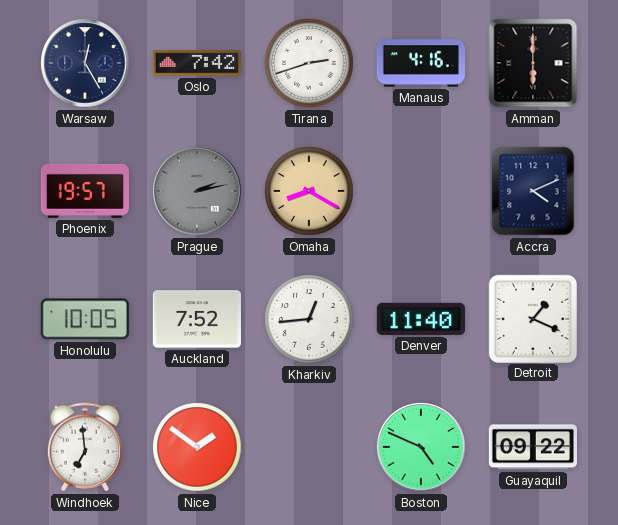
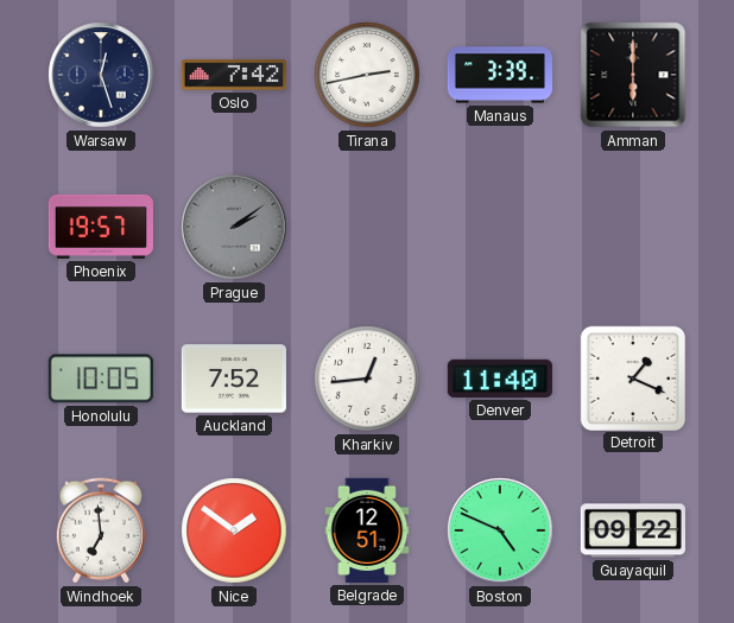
Warsaw: 12:25 -> 12:27 (101, 75)
Tirana: 2:42 -> 2:43 (367, 75)
Manaus: 4:16 -> 3:39 (499, 75)
Prague: 2:13 -> 2:09 (234, 227)
Omaha: 8:20 -> none (309, 191)
Accra: 4:11 -> none (533, 191)
Belgrade: none -> 12:51 (367, 530)
